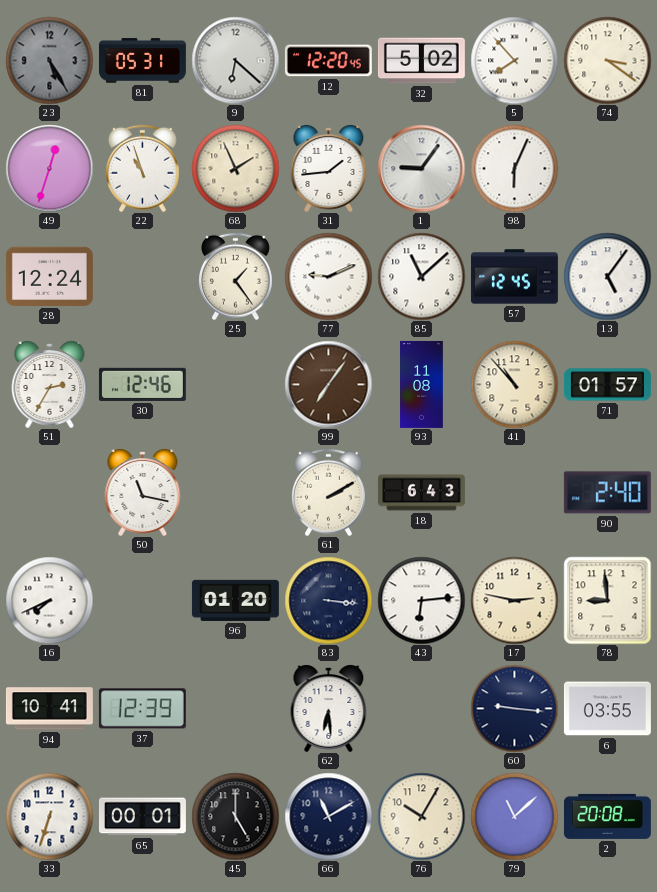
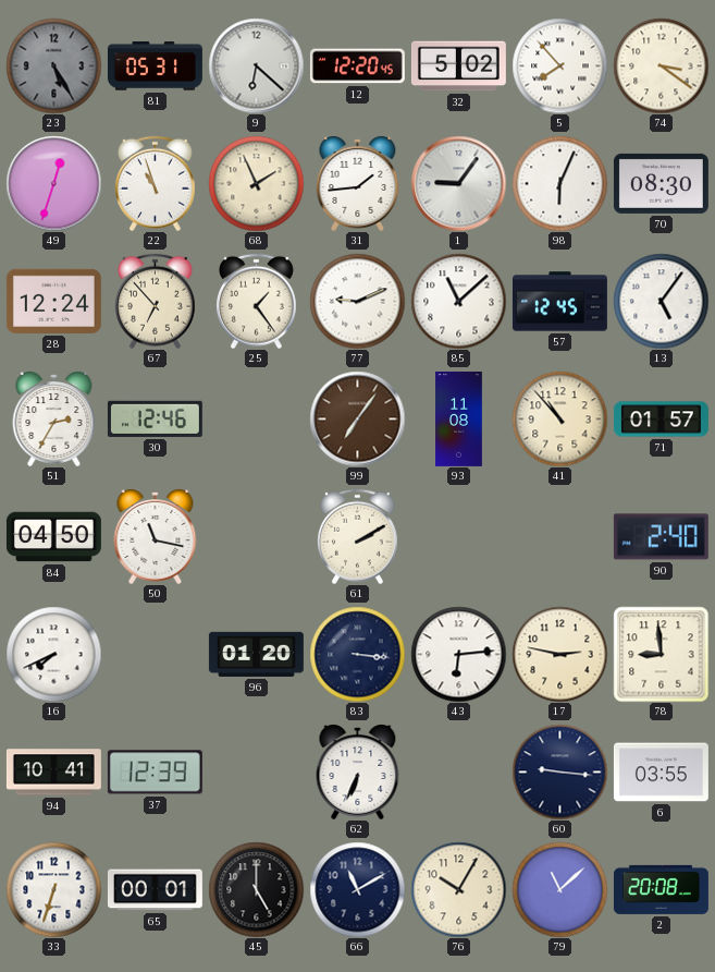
70: none -> 08:30 (661, 183)
67: none -> 6:53 (156, 301)
84: none -> 04:50 (53, 537)
18: 6:43 -> none (421, 493)
62: 6:29 -> 6:34 (358, 773)
